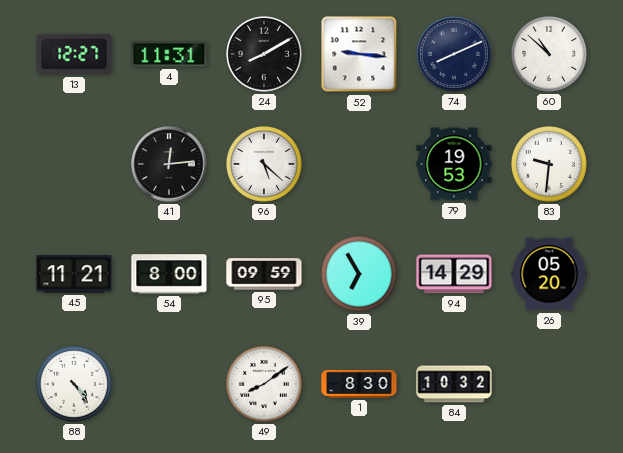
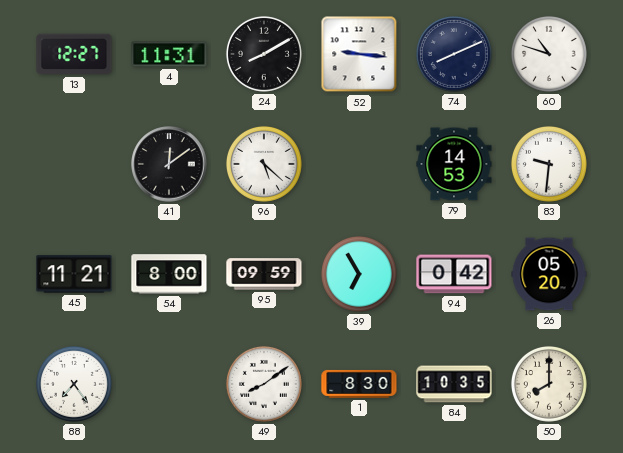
60: 10:52 -> 10:48 (549, 54)
41: 12:14 -> 12:09 (169, 164)
79: 19:53 -> 14:53 (454, 164)
94: 14:29 -> 0:42 (454, 274)
88: 4:24 -> 7:24 (74, 384)
84: 10:32 -> 10:35 (454, 384)
50: none -> 8:00 (549, 384)
